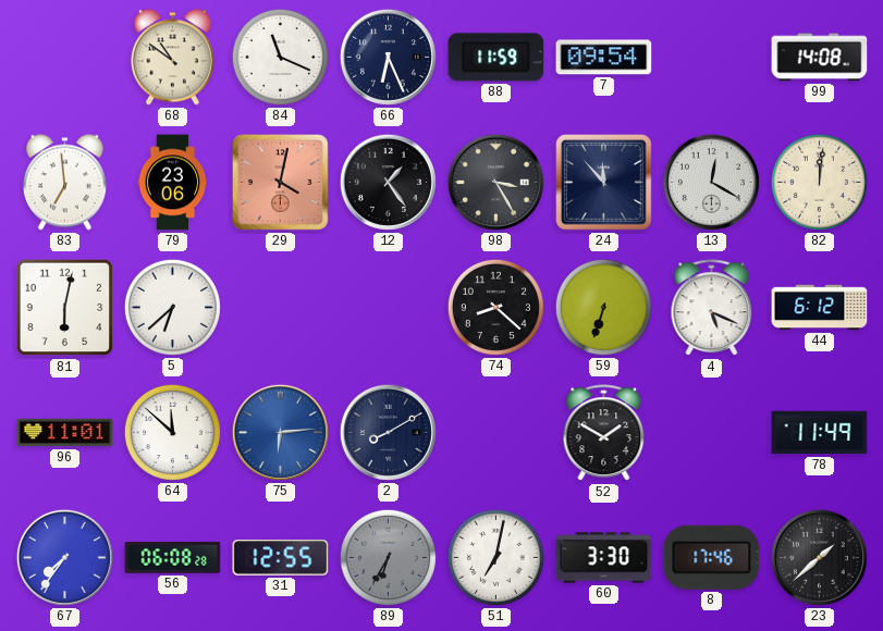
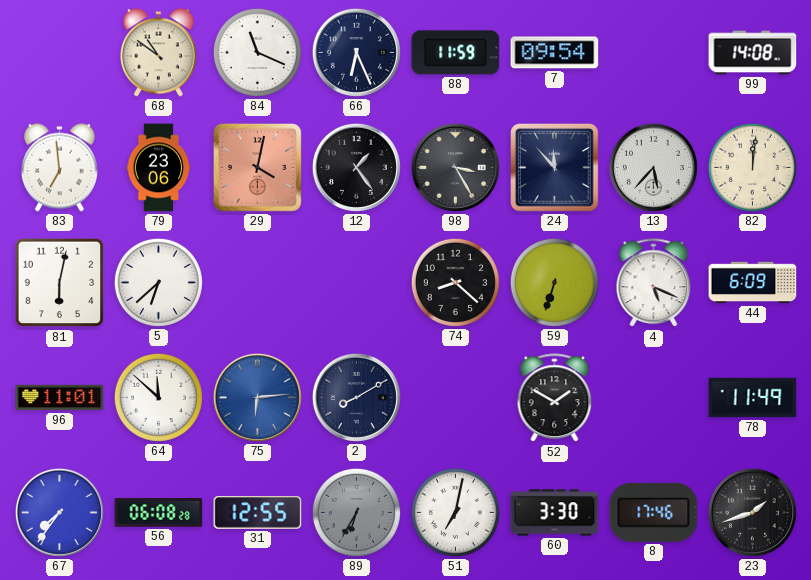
13: 12:20 -> 5:37 (653, 167)
44: 6:12 -> 6:09 (753, 283)
23: 1:38 -> 1:42 (752, 512)
